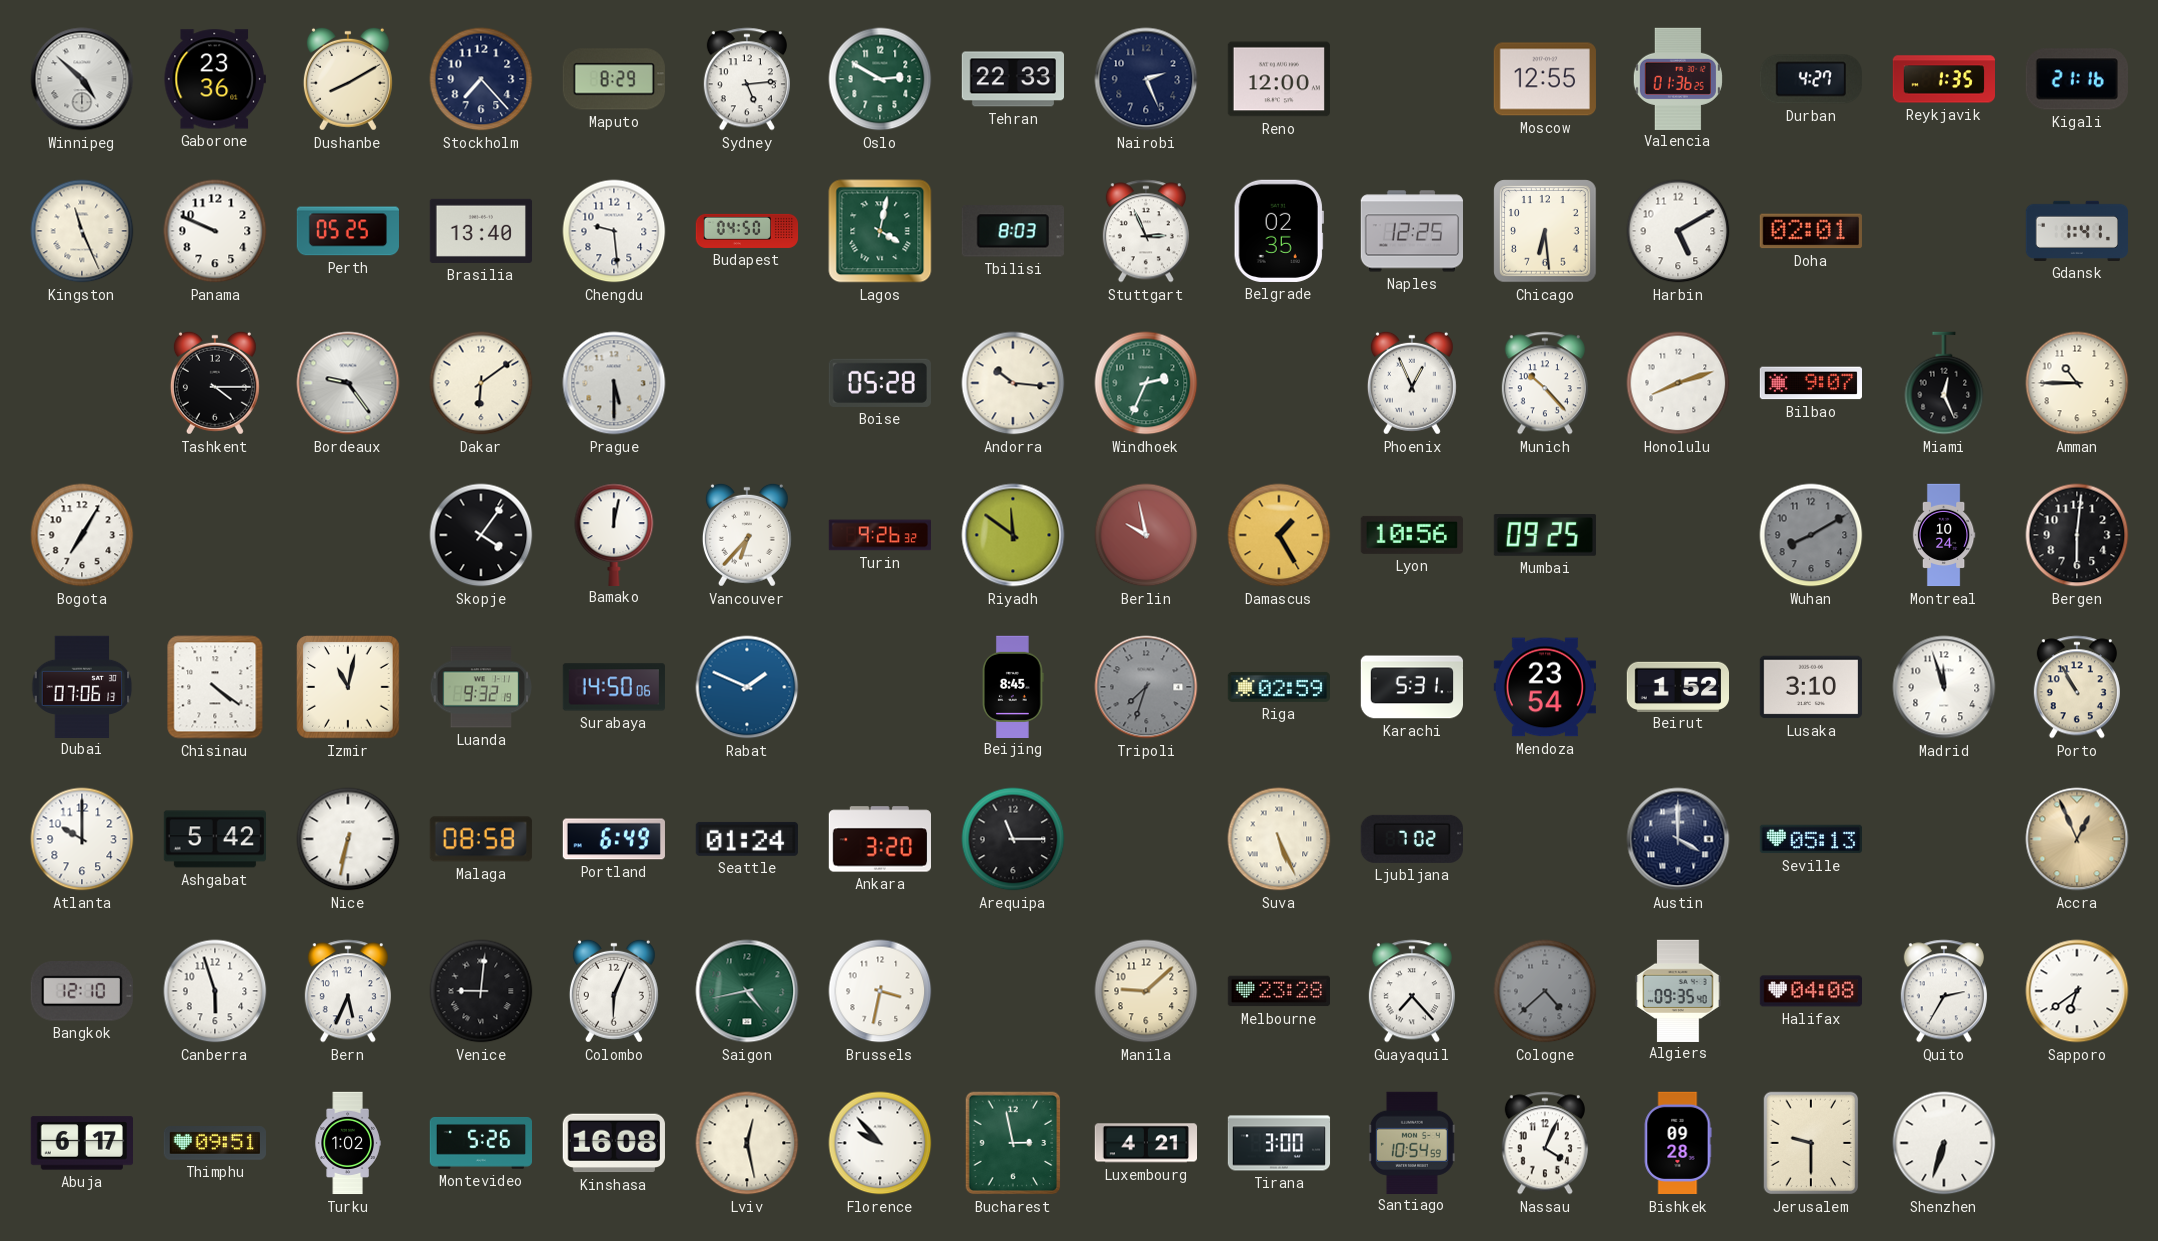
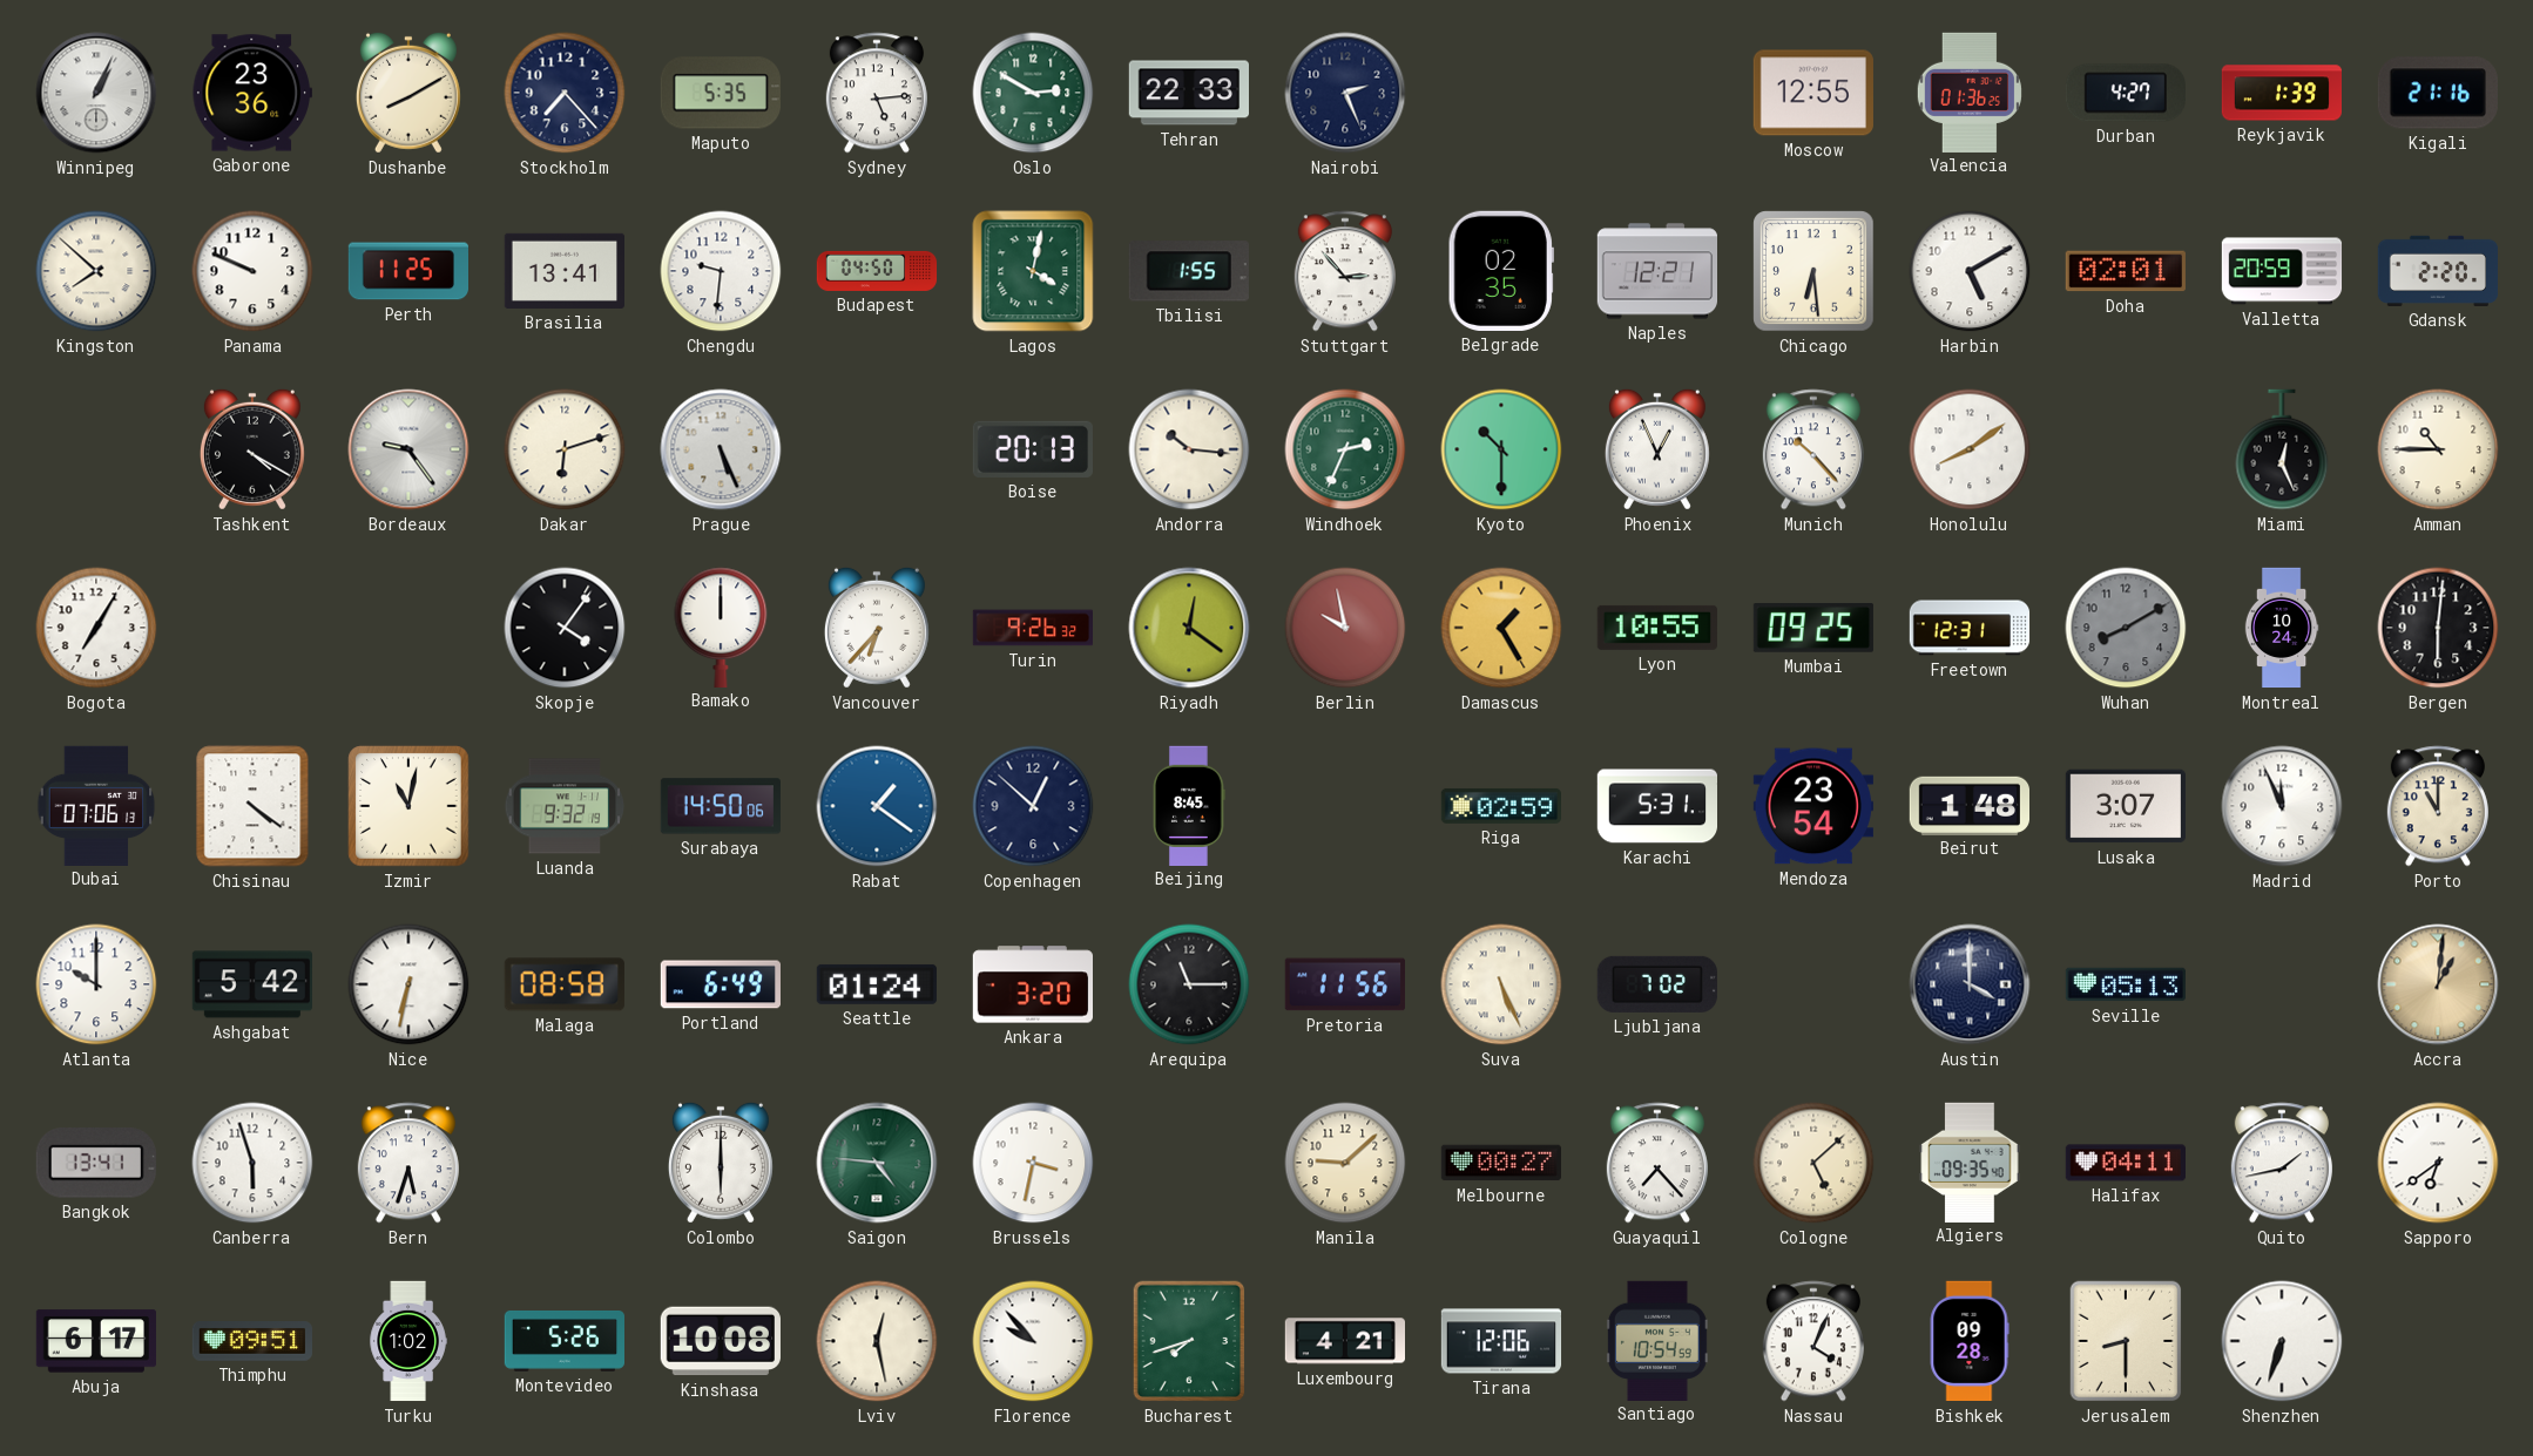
Winnipeg: 4:52 -> 1:04 (96, 93)
Maputo: 8:29 -> 5:35 (721, 93)
Reno: 12:00 -> none (1278, 79)
Reykjavik: 1:35 -> 1:39 (2281, 93)
Kingston: 11:26 -> 7:52 (96, 271)
Perth: 05:25 -> 11:25 (407, 271)
Brasilia: 13:40 -> 13:41 (563, 271)
Chengdu: 9:29 -> 9:31 (721, 271)
Tbilisi: 8:03 -> 1:55 (1189, 271)
Stuttgart: 2:56 -> 2:53 (1345, 271)
Naples: 12:25 -> 12:21 (1656, 271)
Valletta: none -> 20:59 (2282, 271)
Gdansk: 1:41 -> 2:20 (2437, 271)
Tashkent: 4:15 -> 4:20 (252, 449)
Dakar: 6:09 -> 6:12 (565, 449)
Prague: 5:30 -> 5:26 (721, 449)
Boise: 05:28 -> 20:13 (1033, 449)
Kyoto: none -> 10:30 (1501, 449)
Honolulu: 8:12 -> 8:09 (1970, 449)
Bilbao: 9:07 -> none (1810, 383)
Bamako: 12:02 -> 12:00 (721, 627)
Riyadh: 11:51 -> 12:21 (1189, 628)
Lyon: 10:56 -> 10:55 (1657, 628)
Freetown: none -> 12:31 (1970, 628)
Rabat: 1:49 -> 1:21 (877, 806)
Copenhagen: none -> 12:52 (1033, 806)
Tripoli: 7:33 -> none (1146, 687)
Beirut: 1:52 -> 1:48 (1968, 805)
Lusaka: 3:10 -> 3:07 (2125, 806)
Madrid: 11:57 -> 11:56 (2282, 806)
Porto: 10:55 -> 11:00 (2438, 806)
Pretoria: none -> 11:56 (1345, 984)
Accra: 12:56 -> 1:01 (2438, 984)
Bangkok: 12:10 -> 13:41 (96, 1164)
Bern: 5:34 -> 5:33 (408, 1163)
Venice: 9:01 -> none (481, 991)
Colombo: 6:04 -> 6:00 (721, 1163)
Saigon: 4:43 -> 4:46 (877, 1163)
Melbourne: 23:28 -> 00:27 (1500, 1163)
Cologne: 4:38 -> 5:08 (1813, 1163)
Cologne dial: grey -> cream (1813, 1163)
Halifax: 04:08 -> 04:11 (2125, 1163)
Quito: 2:35 -> 1:43 (2282, 1163)
Kinshasa: 16:08 -> 10:08 (721, 1341)
Bucharest: 2:58 -> 7:42 (1189, 1341)
Tirana: 3:00 -> 12:06 (1501, 1341)
Jerusalem: 9:30 -> 8:30 (2126, 1341)
